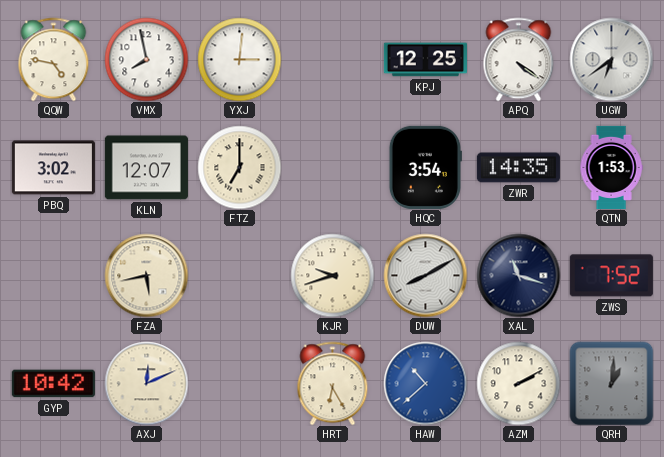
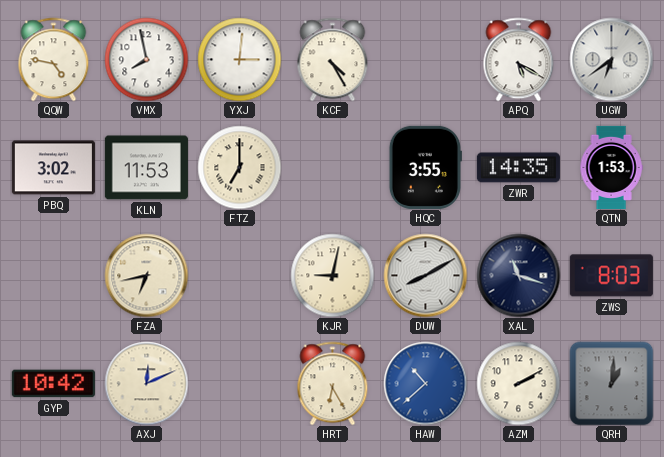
KCF: none -> 4:25 (333, 59)
KPJ: 12:25 -> none (425, 60)
APQ: 4:21 -> 5:20 (519, 59)
KLN: 12:07 -> 11:53 (146, 168)
HQC: 3:54 -> 3:55 (425, 167)
FZA: 5:43 -> 6:43 (146, 275)
KJR: 9:42 -> 9:02 (332, 275)
ZWS: 7:52 -> 8:03 (611, 276)
